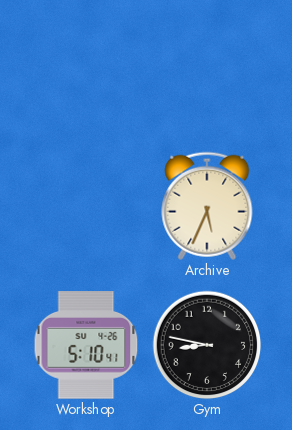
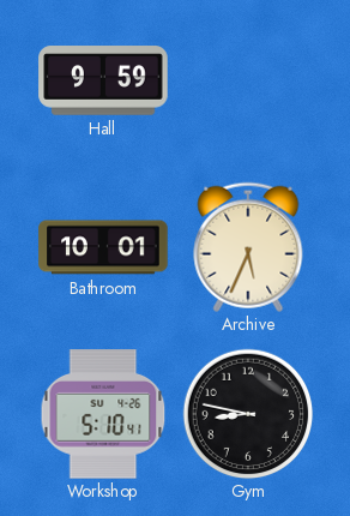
Hall: none -> 9:59 (103, 80)
Bathroom: none -> 10:01 (103, 247)
